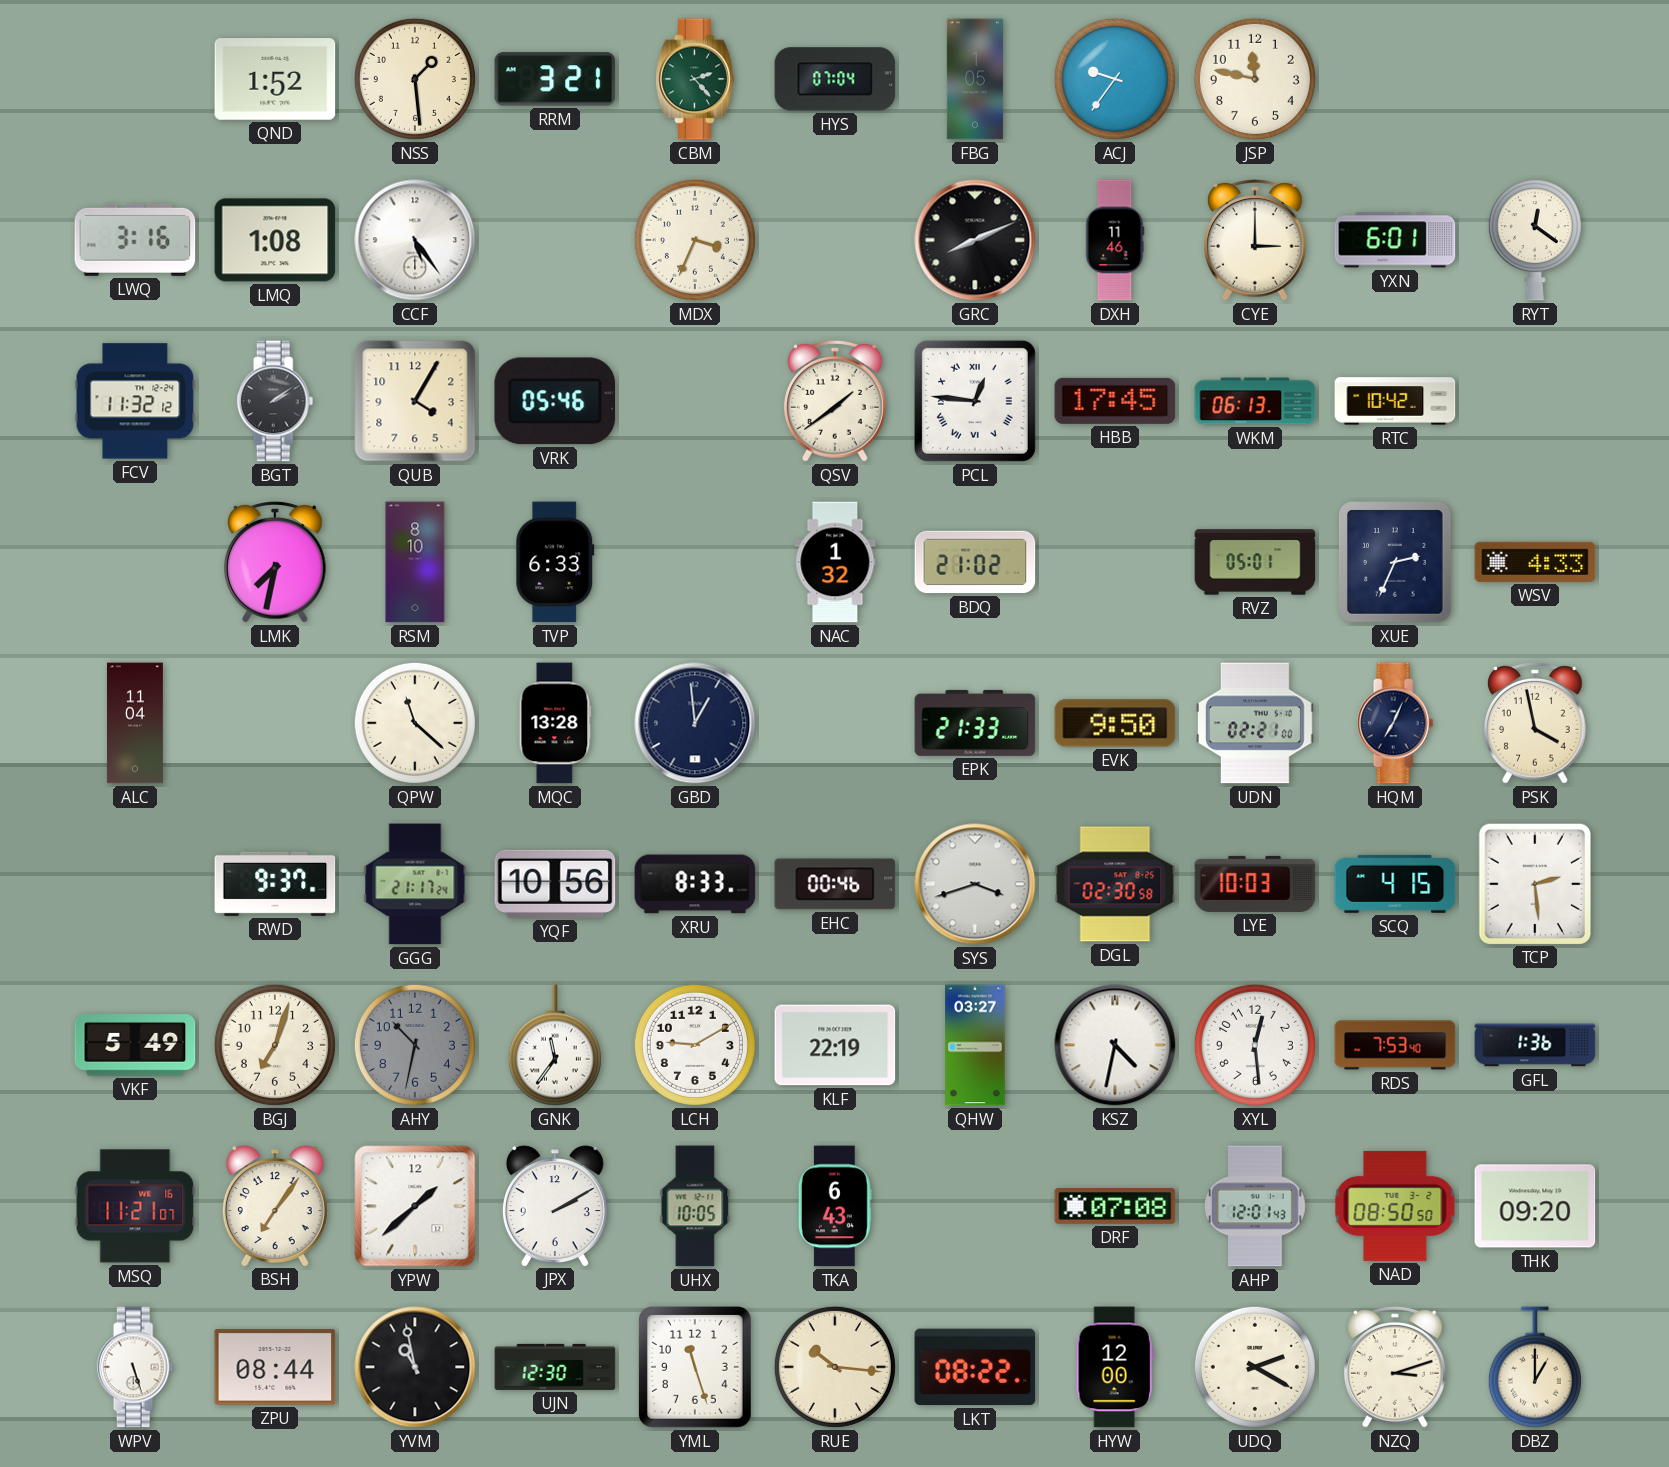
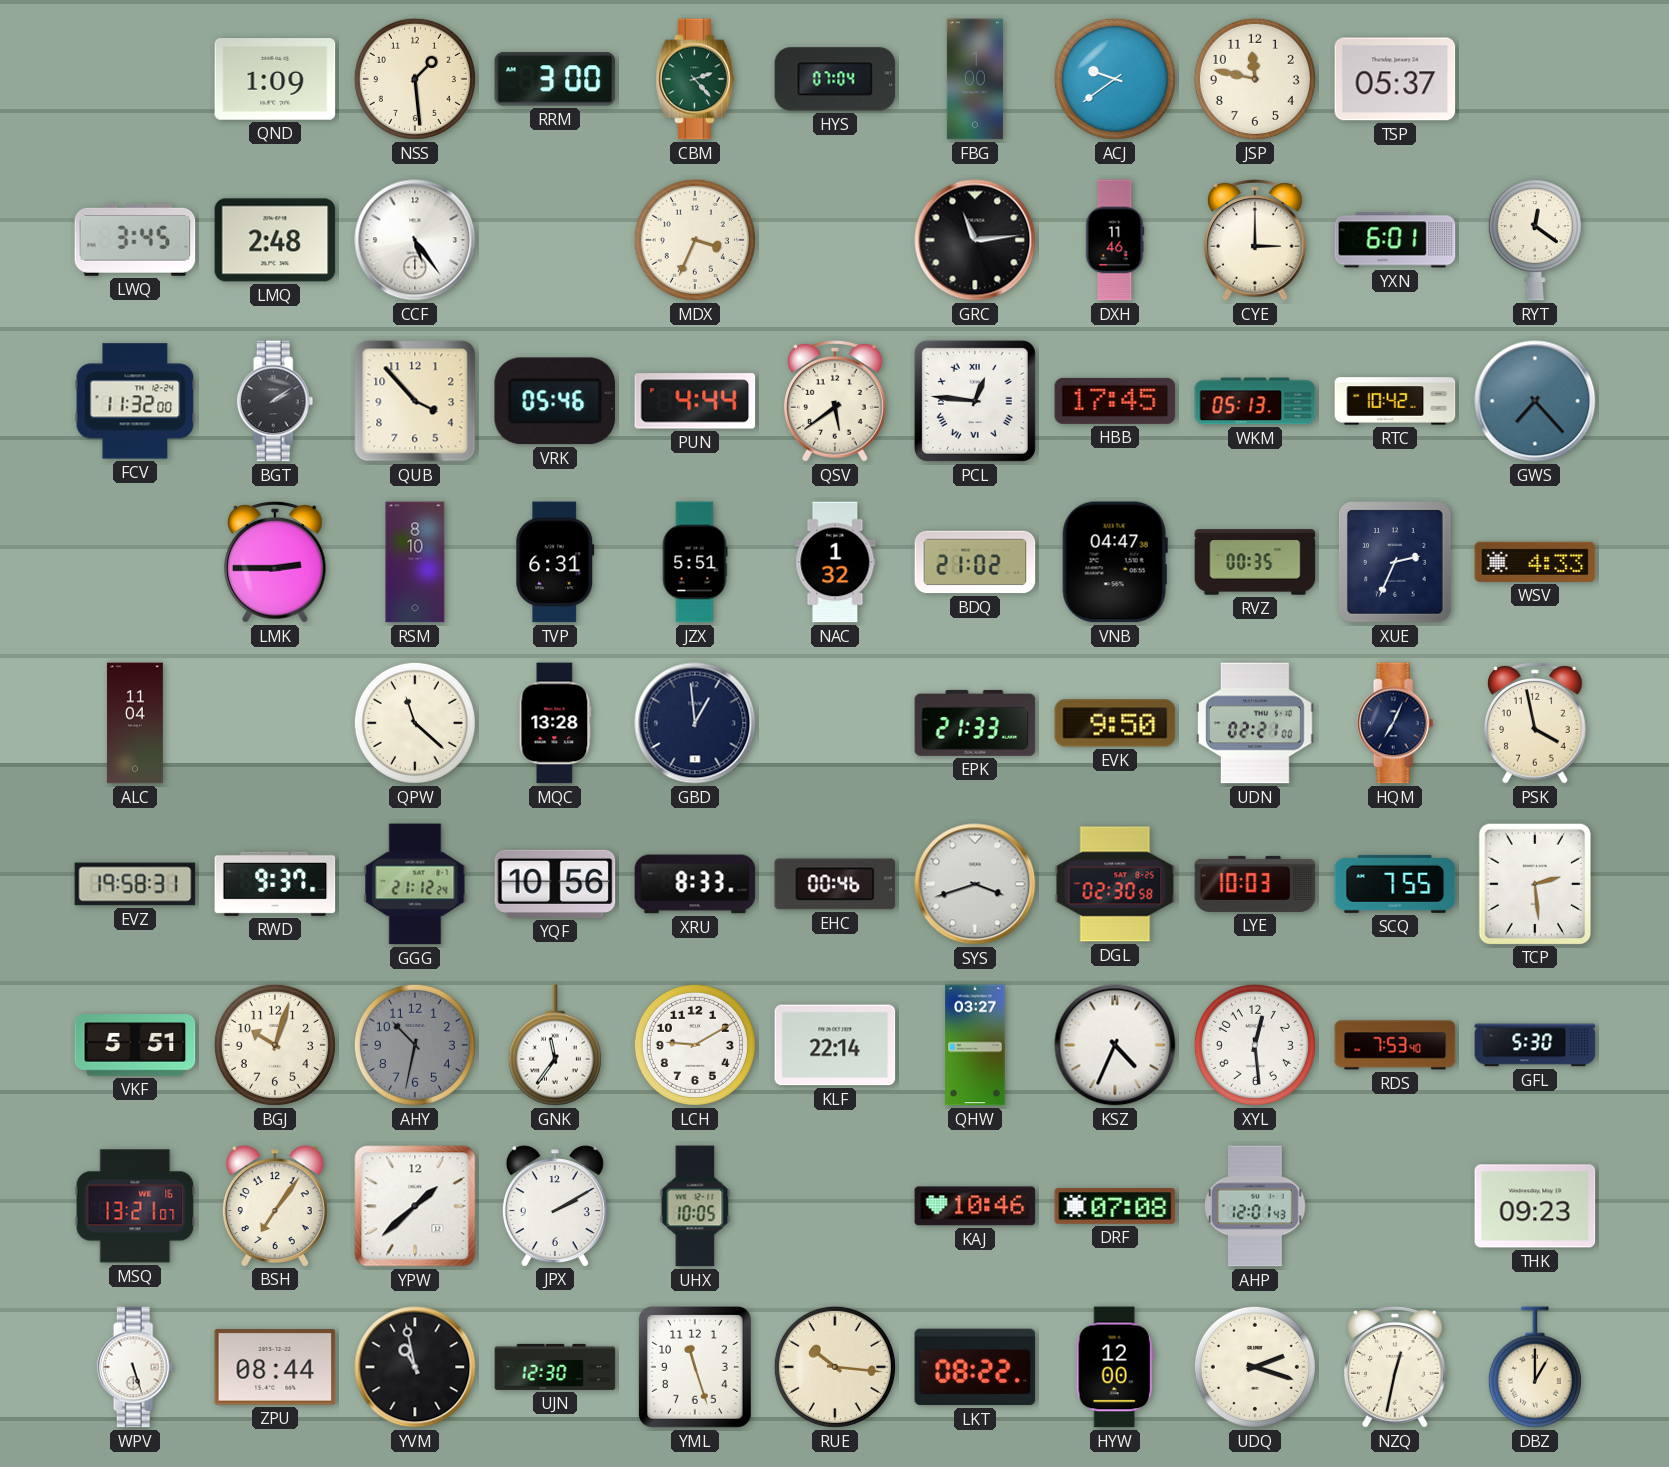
QND: 1:52 -> 1:09 (275, 79)
RRM: 3:21 -> 3:00 (555, 79)
FBG: 1:05 -> 1:00 (975, 79)
ACJ: 9:36 -> 9:39 (1115, 79)
TSP: none -> 05:37 (1395, 79)
LWQ: 3:16 -> 3:45 (135, 240)
LMQ: 1:08 -> 2:48 (275, 240)
GRC: 8:11 -> 11:14 (975, 240)
FCV: 11:32:12 -> 11:32:00 (135, 401)
QUB: 4:05 -> 3:53 (415, 401)
PUN: none -> 4:44 (695, 401)
QSV: 1:39 -> 5:39 (836, 401)
WKM: 06:13 -> 05:13 (1255, 401)
GWS: none -> 7:23 (1535, 401)
LMK: 7:32 -> 2:45 (276, 562)
TVP: 6:33 -> 6:31 (555, 562)
JZX: none -> 5:51 (695, 562)
VNB: none -> 04:47 (1115, 562)
RVZ: 05:01 -> 00:35 (1255, 562)
EVZ: none -> 19:58 (135, 884)
GGG: 21:17 -> 21:12 (415, 884)
SCQ: 4:15 -> 7:55 (1395, 884)
VKF: 5:49 -> 5:51 (135, 1045)
BGJ: 7:03 -> 10:03 (275, 1045)
KLF: 22:19 -> 22:14 (835, 1045)
KSZ: 4:32 -> 4:34 (1115, 1045)
GFL: 1:36 -> 5:30 (1535, 1045)
MSQ: 11:21 -> 13:21 (135, 1206)
TKA: 6:43 -> none (835, 1206)
KAJ: none -> 10:46 (975, 1206)
NAD: 08:50 -> none (1395, 1206)
THK: 09:20 -> 09:23 (1535, 1206)
UDQ: 2:20 -> 2:18 (1255, 1367)
NZQ: 3:12 -> 12:32 (1396, 1367)
